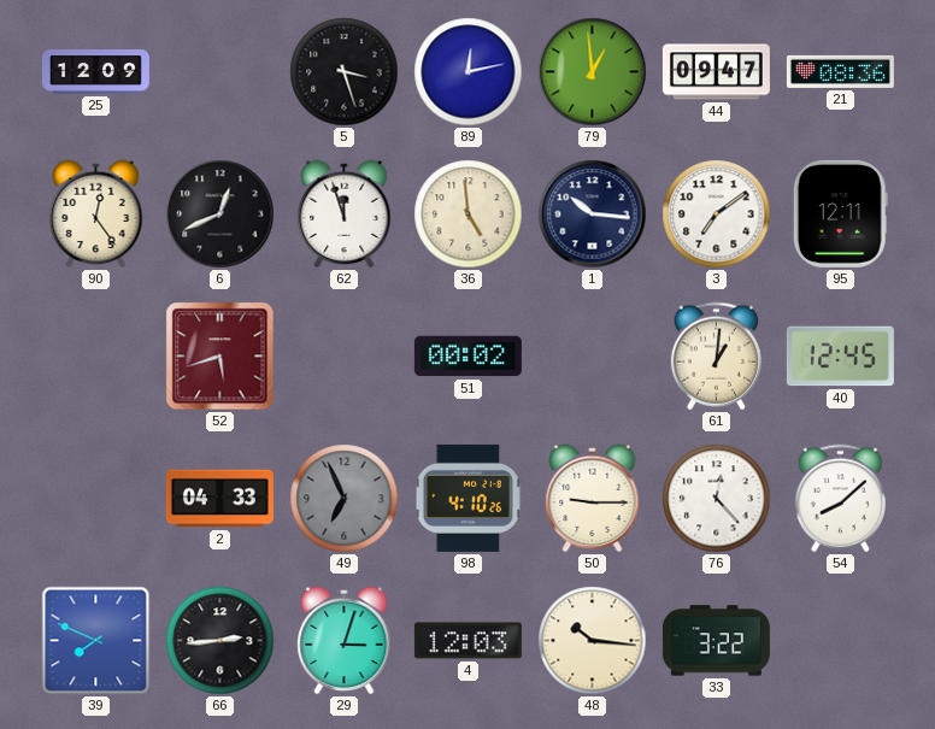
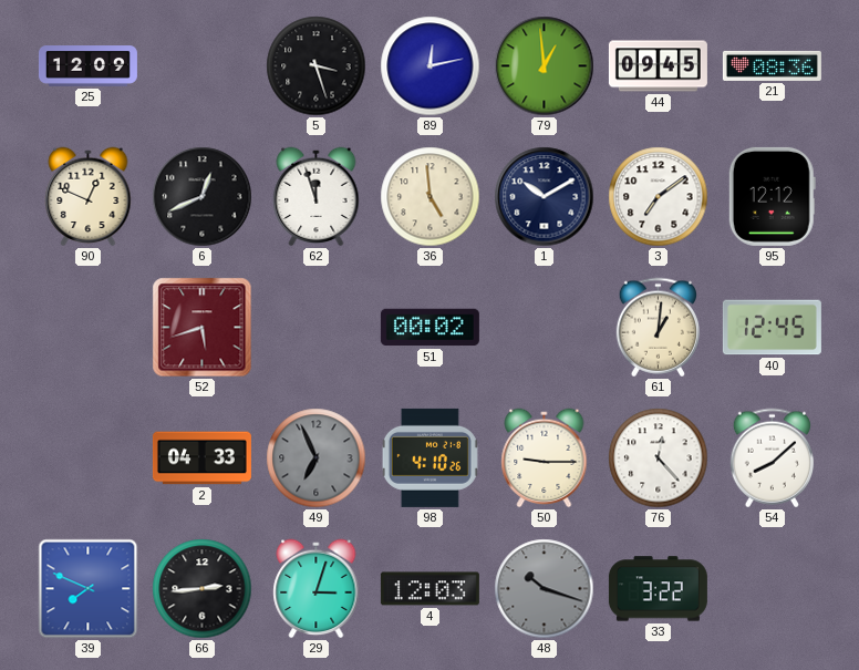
44: 09:47 -> 09:45 (658, 66)
90: 12:24 -> 12:49 (89, 197)
1: 10:16 -> 10:10 (545, 197)
95: 12:11 -> 12:12 (772, 196)
48: 10:16 -> 10:18 (545, 589)
48 dial: cream -> grey (545, 589)
